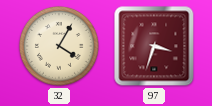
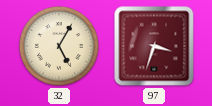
32: 4:05 -> 5:05 (59, 46)
